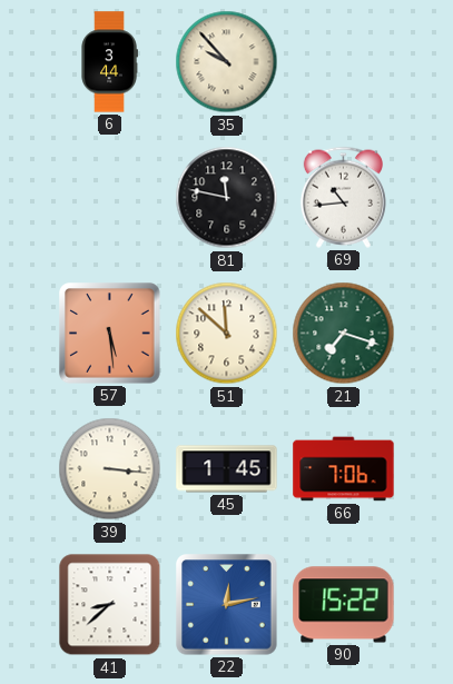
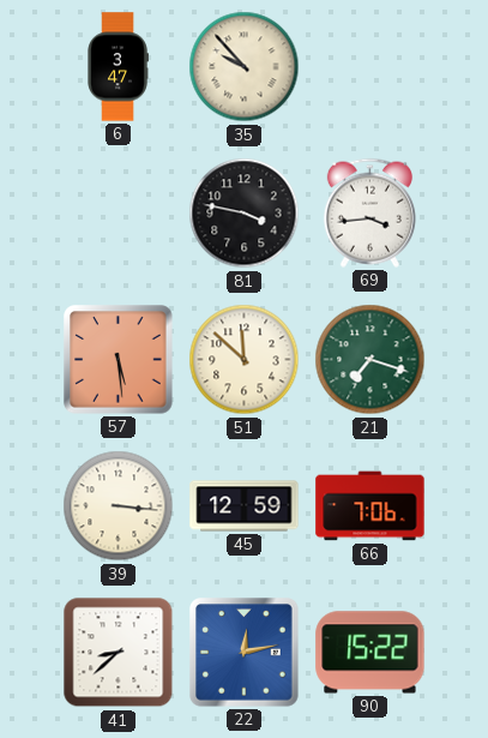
6: 3:44 -> 3:47 (118, 67)
81: 11:47 -> 3:47 (245, 214)
69: 10:44 -> 3:44 (369, 212)
45: 1:45 -> 12:59 (245, 506)
